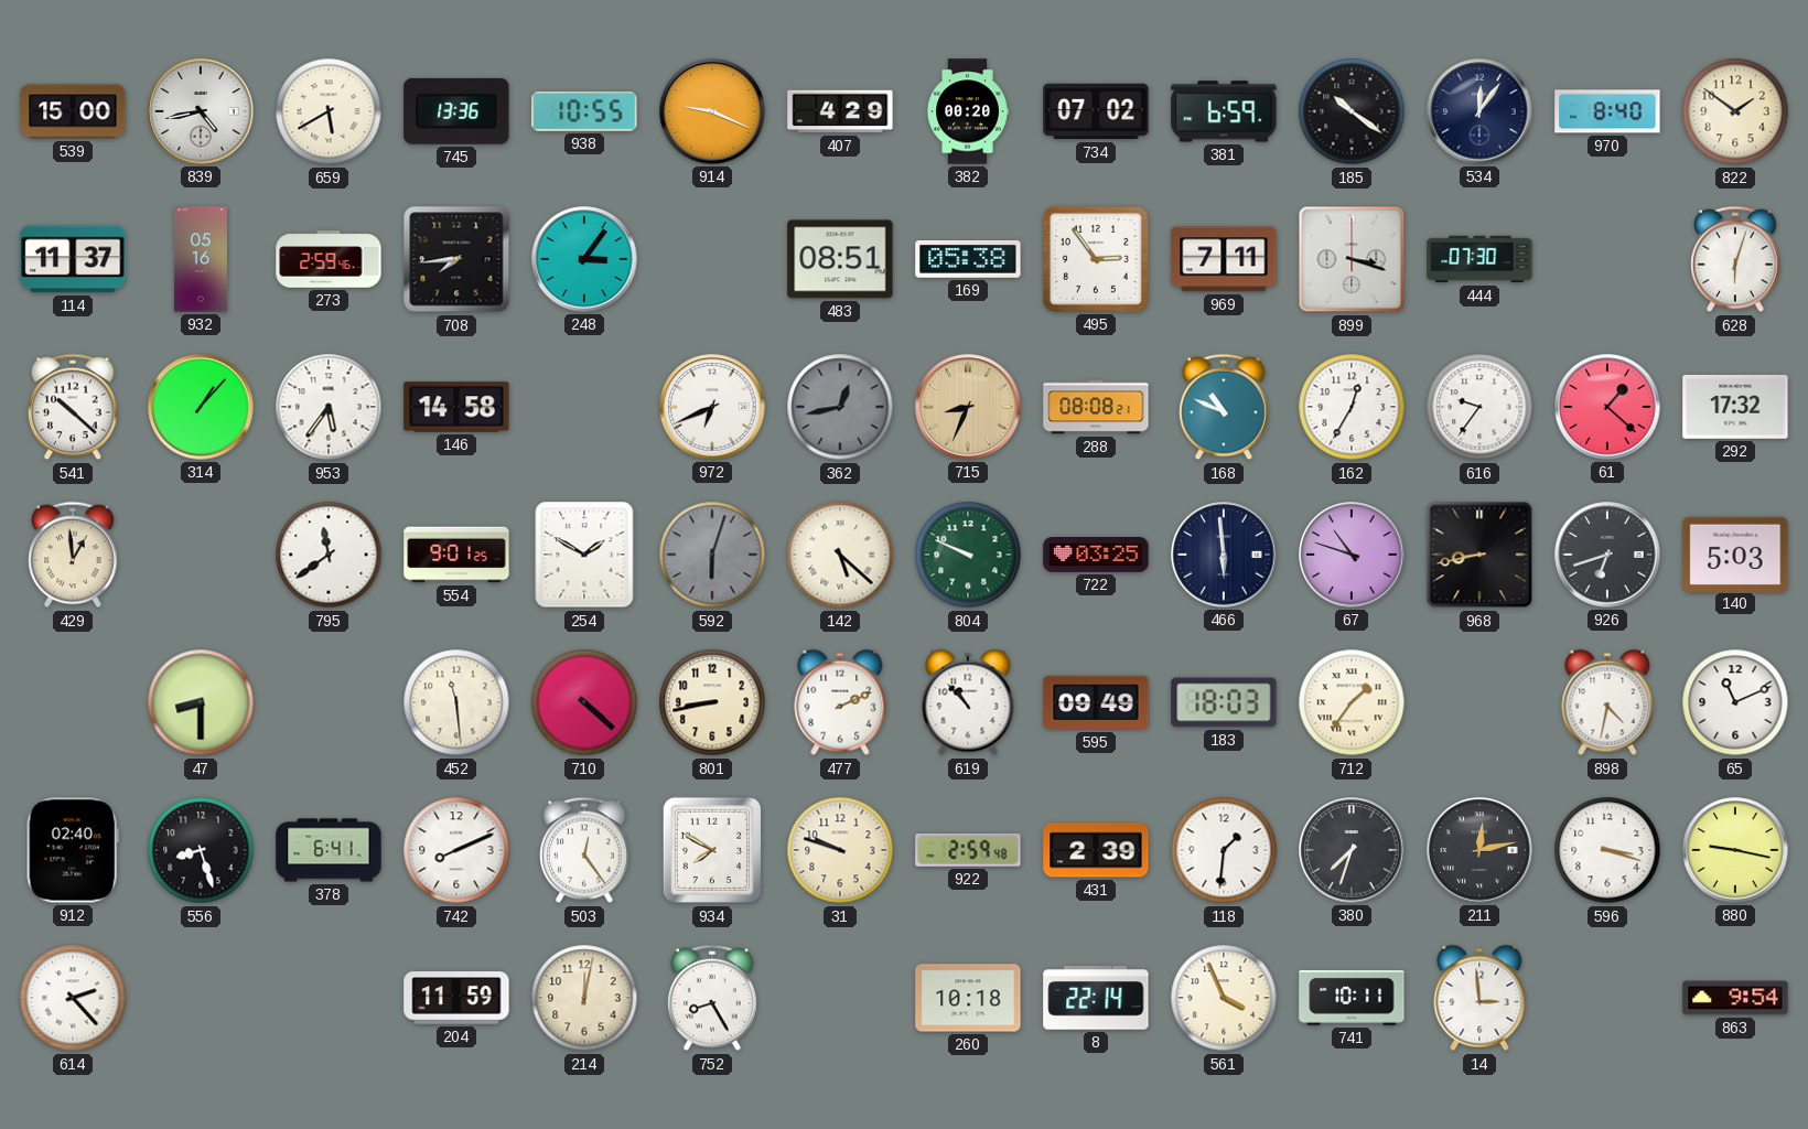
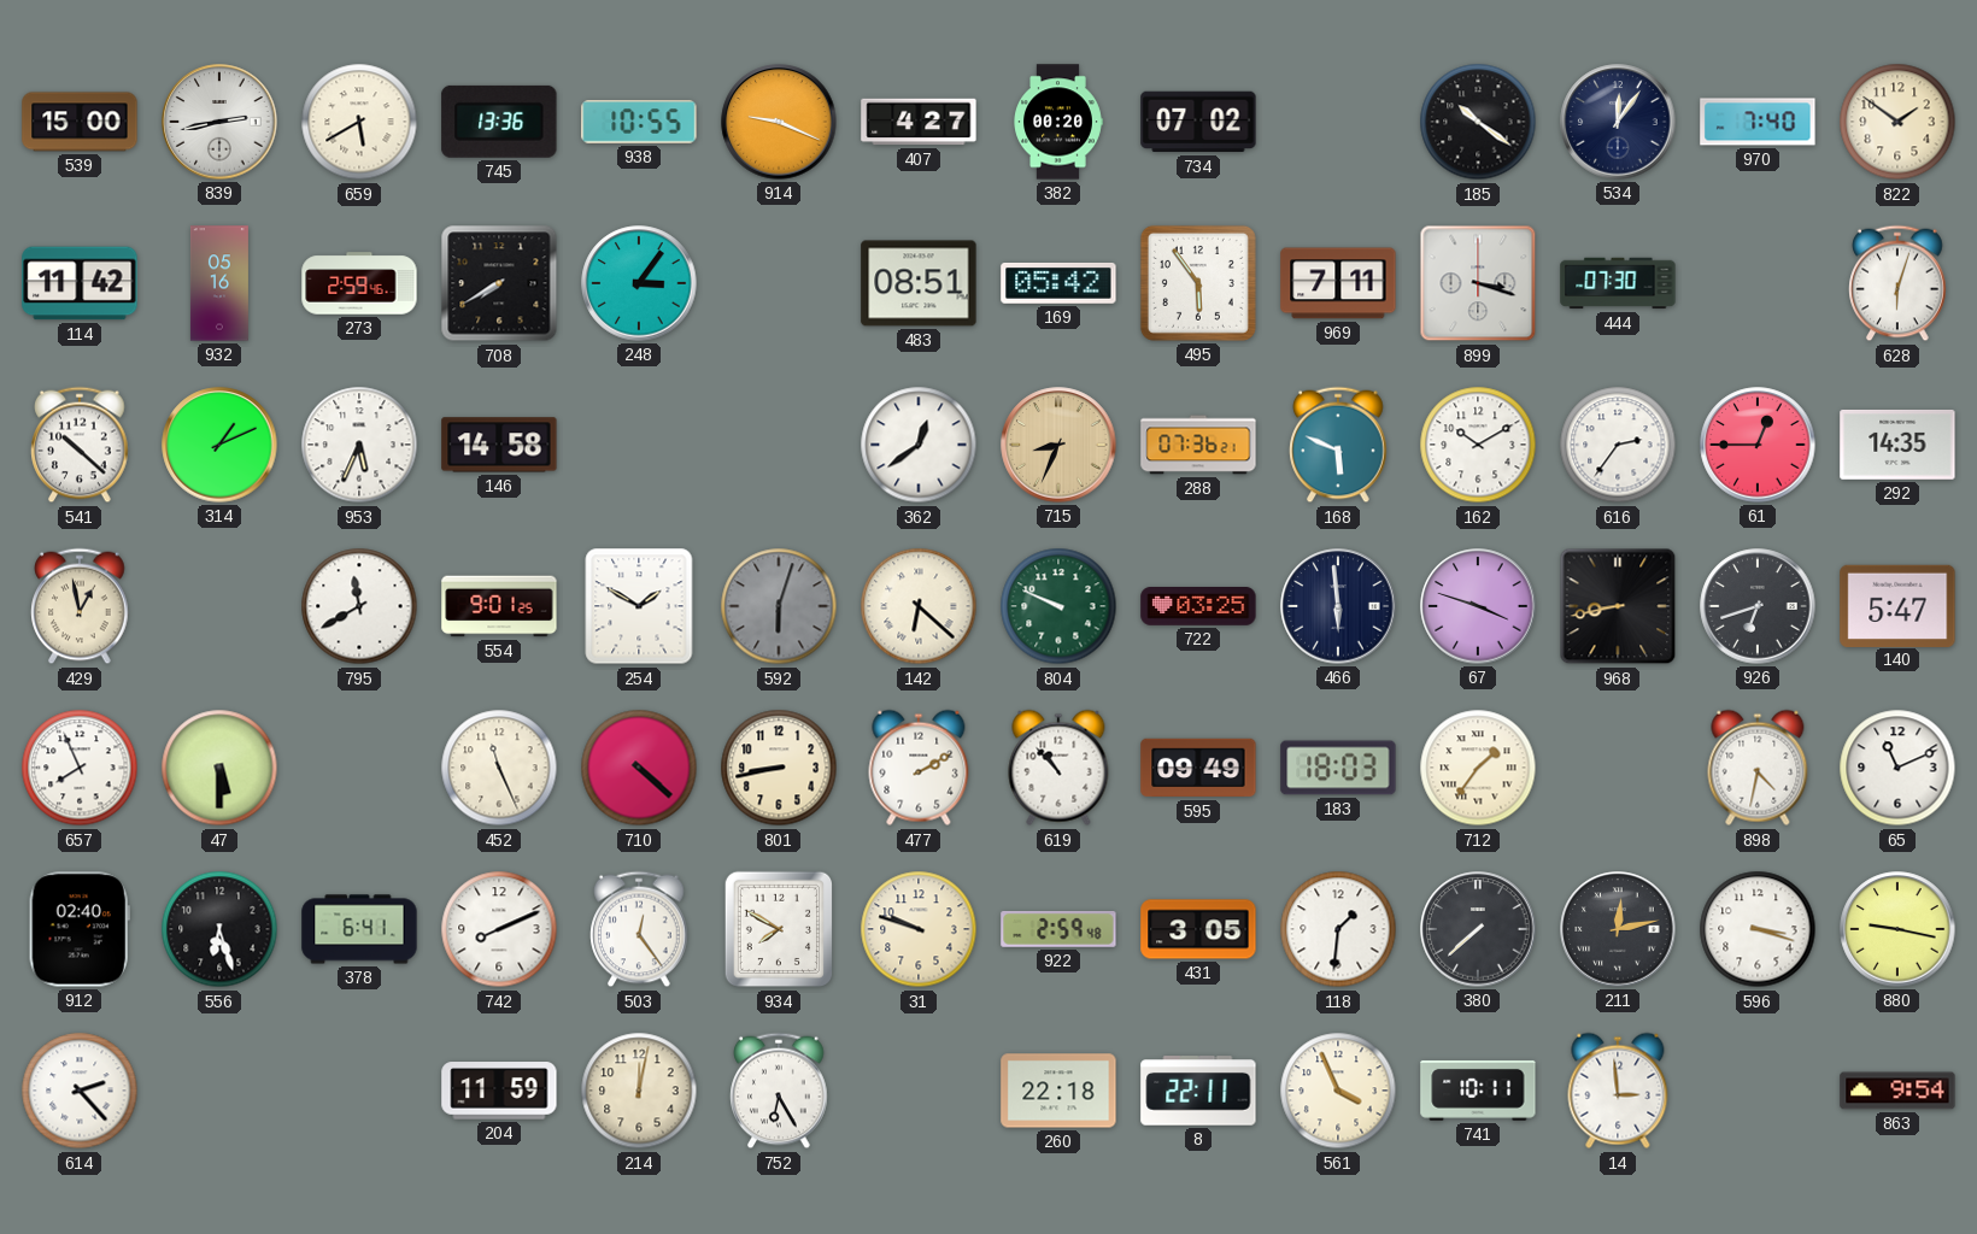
839: 4:43 -> 2:43 (219, 122)
407: 4:29 -> 4:27 (919, 122)
381: 6:59 -> none (1224, 111)
970: 8:40 -> 7:40 (1758, 122)
114: 11:37 -> 11:42 (80, 283)
708: 7:44 -> 7:40 (499, 283)
169: 05:38 -> 05:42 (1058, 284)
495: 2:54 -> 5:54 (1198, 283)
314: 1:07 -> 1:11 (219, 445)
953: 5:36 -> 5:34 (359, 445)
972: 6:41 -> none (712, 407)
362: 12:43 -> 12:39 (919, 445)
362 dial: grey -> white (919, 445)
288: 08:08 -> 07:36 (1198, 445)
168: 10:49 -> 5:49 (1338, 445)
162: 12:35 -> 10:10 (1478, 445)
616: 9:36 -> 2:36 (1618, 445)
61: 1:22 -> 12:45 (1758, 445)
292: 17:32 -> 14:35 (1897, 445)
429: 12:59 -> 12:58 (80, 606)
795: 11:39 -> 11:40 (359, 606)
142: 5:22 -> 6:22 (919, 606)
67: 10:48 -> 3:48 (1478, 606)
140: 5:03 -> 5:47 (1897, 605)
657: none -> 7:56 (80, 768)
47: 8:30 -> 5:30 (219, 768)
452: 11:29 -> 11:26 (499, 768)
477: 2:11 -> 2:10 (919, 768)
556: 8:27 -> 6:27 (219, 929)
431: 2:39 -> 3:05 (1198, 929)
380: 7:33 -> 7:38 (1478, 929)
752: 8:25 -> 6:25 (779, 1091)
260: 10:18 -> 22:18 (1058, 1091)
8: 22:14 -> 22:11 (1198, 1091)
